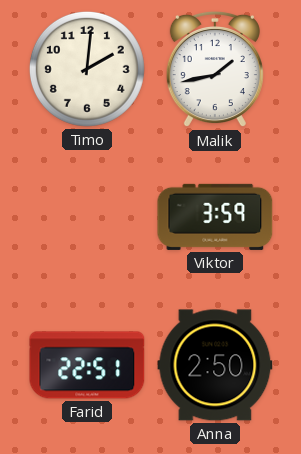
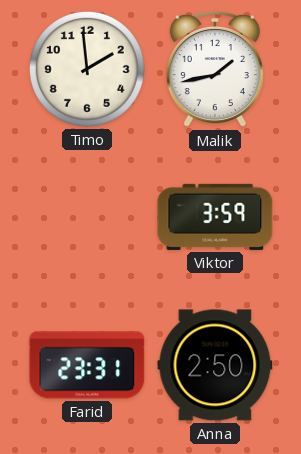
Timo: 2:01 -> 1:59 (87, 69)
Farid: 22:51 -> 23:31 (87, 365)
